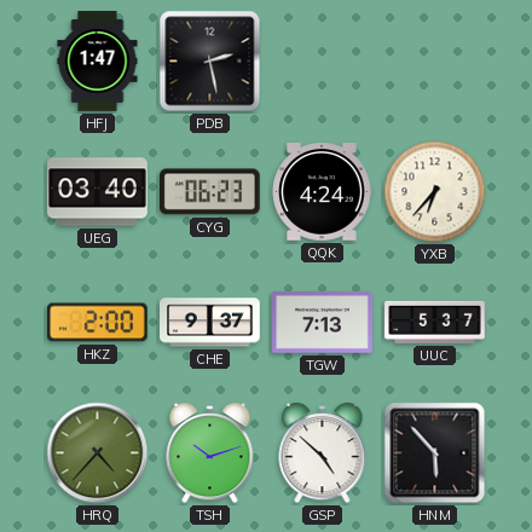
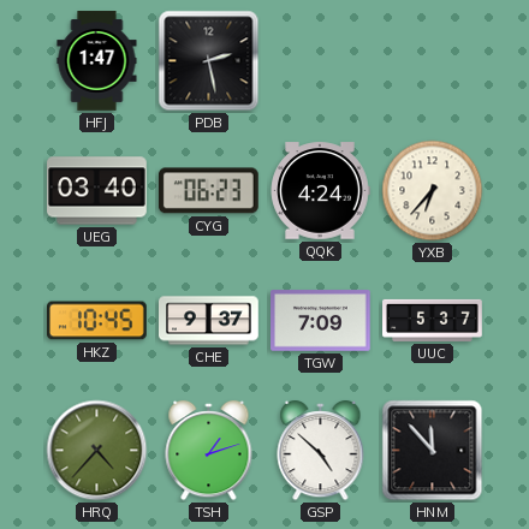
HKZ: 2:00 -> 10:45 (97, 321)
TGW: 7:13 -> 7:09 (321, 321)
TSH: 10:12 -> 1:12 (209, 451)
HNM: 5:53 -> 11:53 (433, 451)
